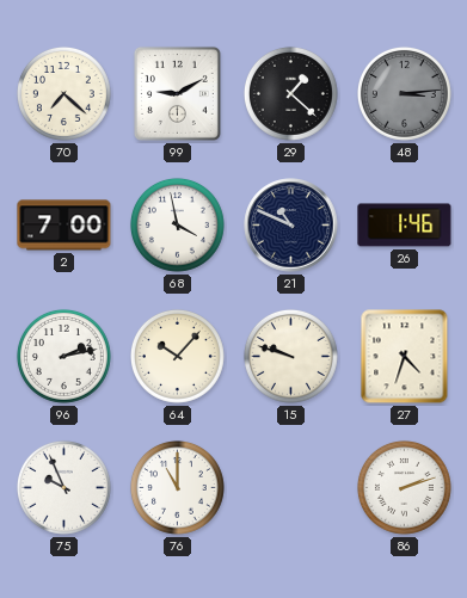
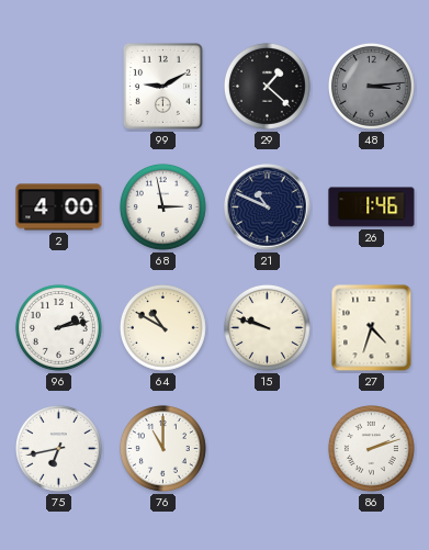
70: 7:22 -> none (63, 93)
2: 7:00 -> 4:00 (59, 207)
68: 3:58 -> 2:58 (162, 206)
64: 10:07 -> 10:50 (162, 327)
75: 9:56 -> 6:43 (58, 448)
